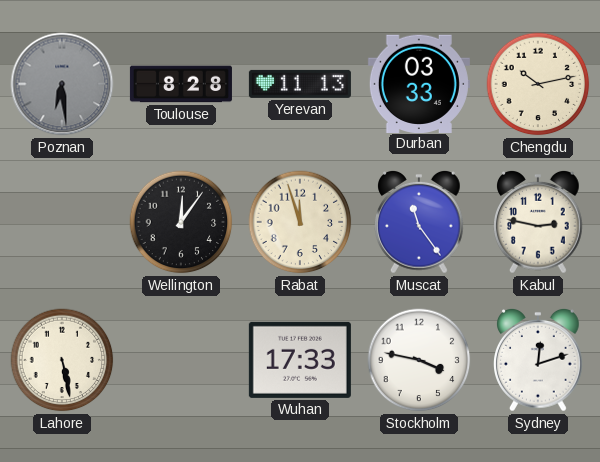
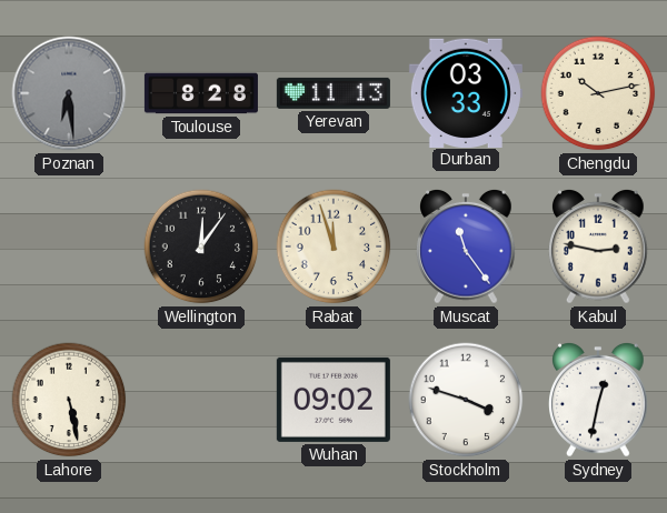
Wuhan: 17:33 -> 09:02 (333, 400)
Stockholm: 3:47 -> 3:48 (466, 400)
Sydney: 12:12 -> 12:32 (599, 400)
